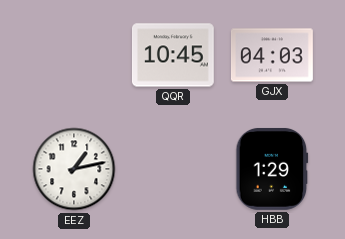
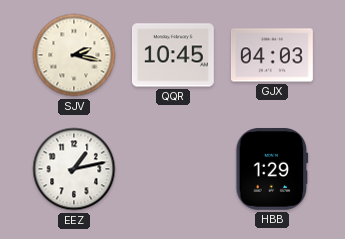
SJV: none -> 2:17 (74, 55)
